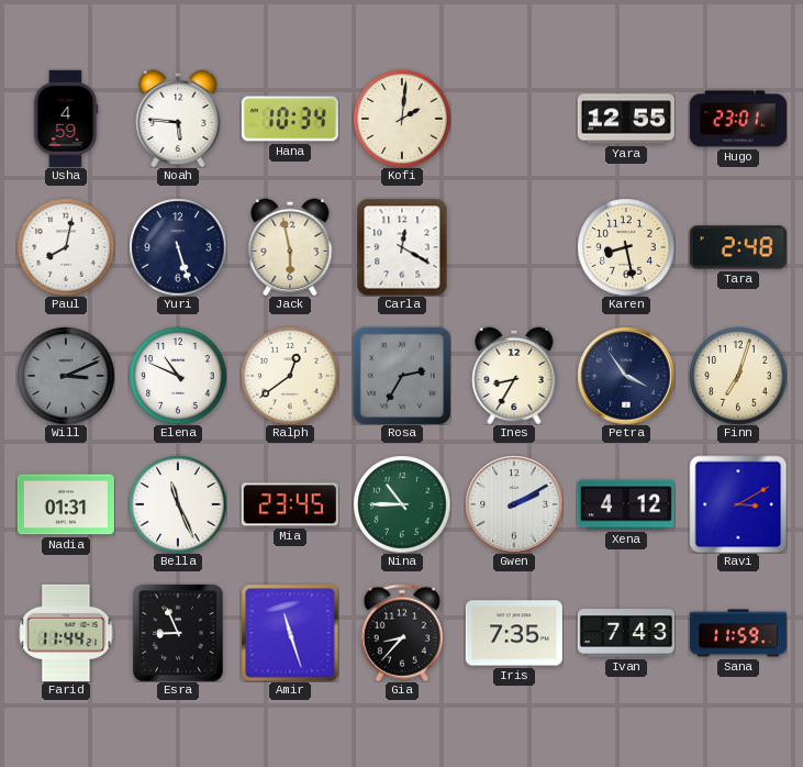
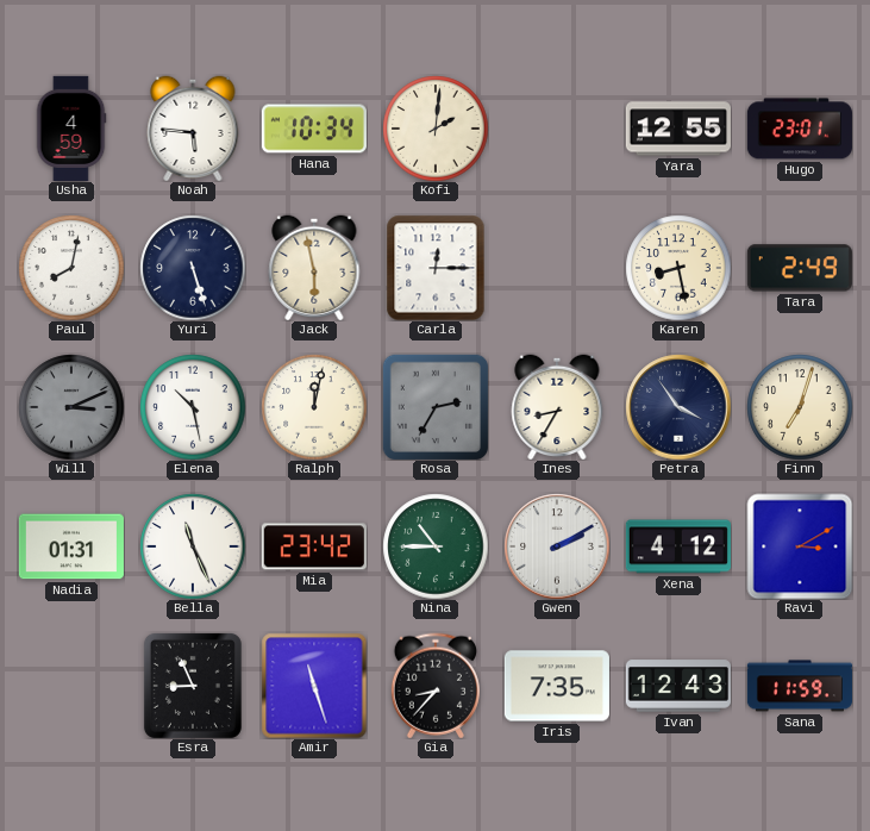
Carla: 12:20 -> 12:15 (436, 268)
Tara: 2:48 -> 2:49 (800, 268)
Elena: 10:49 -> 10:28 (193, 407)
Ralph: 12:39 -> 12:02 (314, 407)
Mia: 23:45 -> 23:42 (314, 546)
Farid: 11:44 -> none (66, 633)
Ivan: 7:43 -> 12:43 (678, 686)
